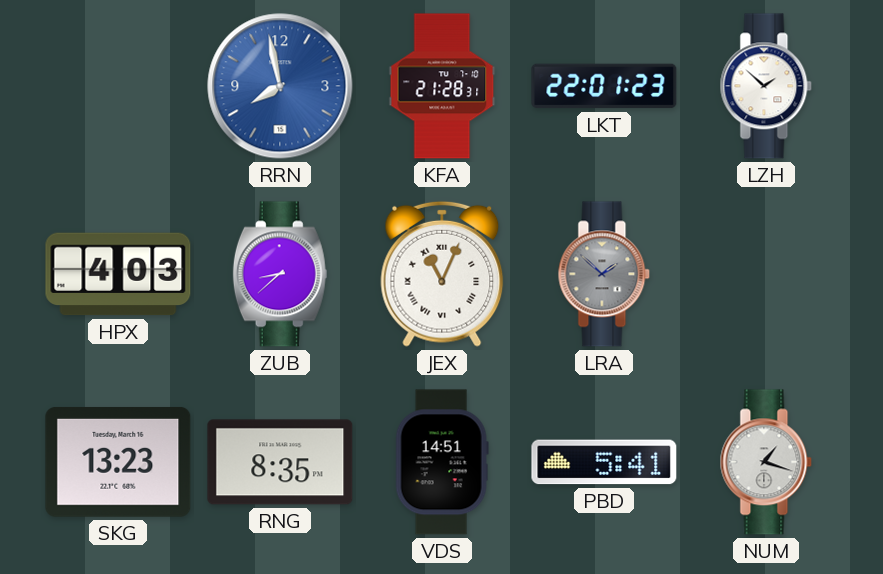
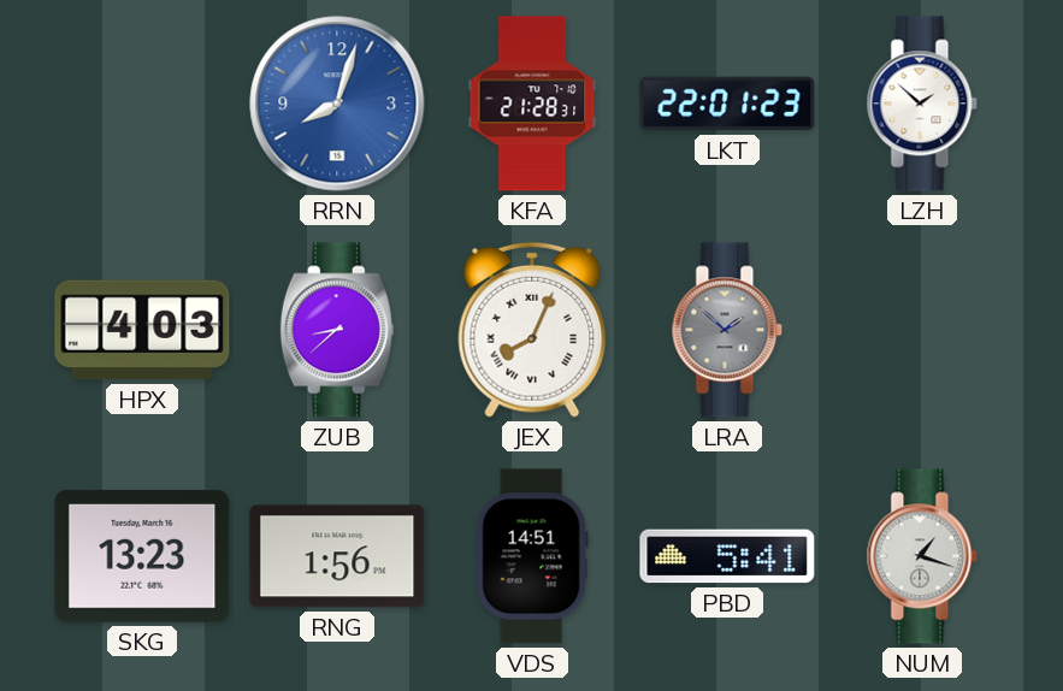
RRN: 7:58 -> 8:03 (337, 104)
JEX: 11:04 -> 8:04 (532, 330)
RNG: 8:35 -> 1:56 (337, 556)
